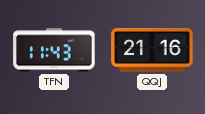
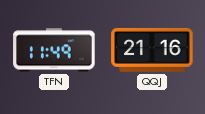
TFN: 11:43 -> 11:49 (54, 50)
